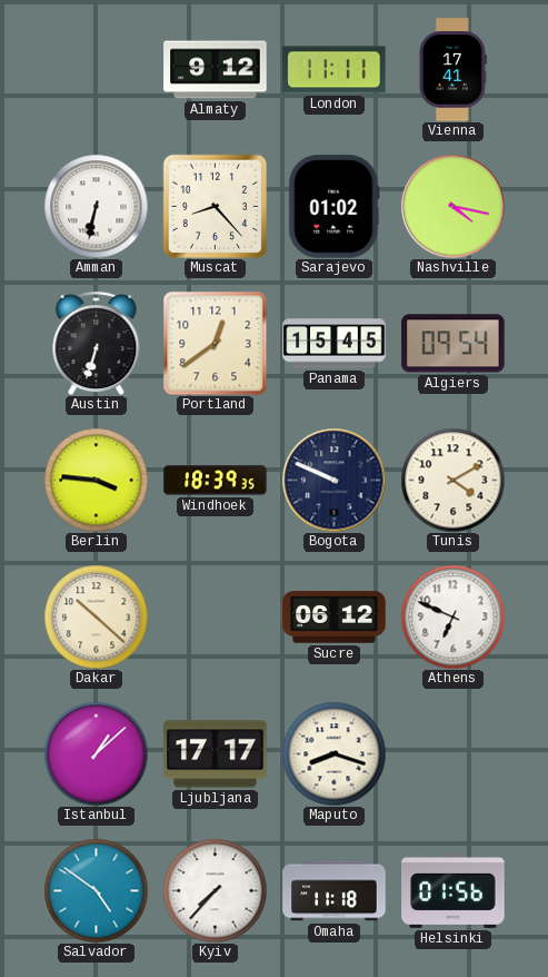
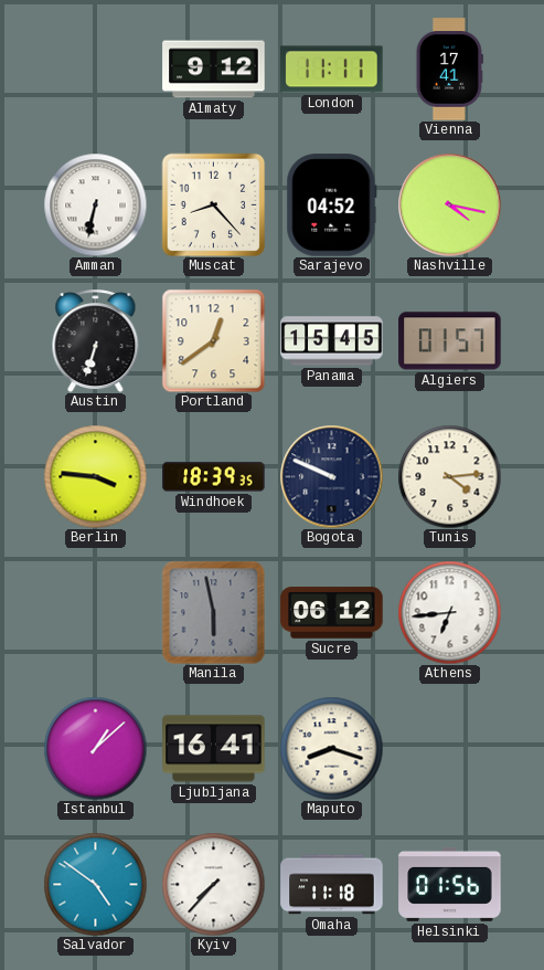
Sarajevo: 01:02 -> 04:52 (332, 205)
Algiers: 09:54 -> 01:57 (450, 341)
Tunis: 4:10 -> 4:14 (449, 476)
Dakar: 10:22 -> none (96, 616)
Manila: none -> 5:58 (213, 612)
Athens: 6:49 -> 6:44 (449, 612)
Ljubljana: 17:17 -> 16:41 (214, 749)
